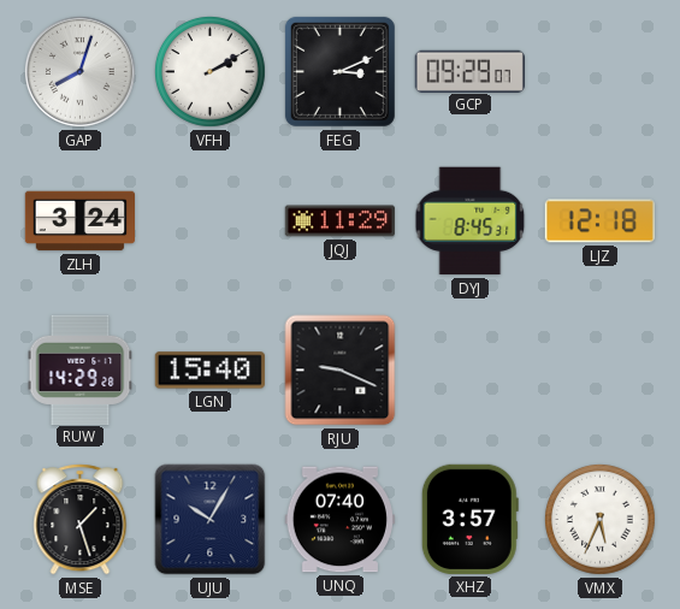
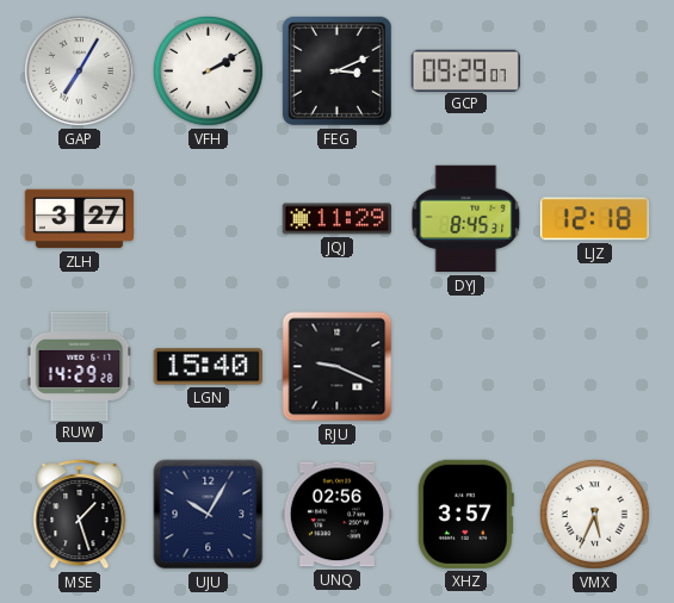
GAP: 8:03 -> 7:05 (79, 70)
ZLH: 3:24 -> 3:27 (79, 219)
UNQ: 07:40 -> 02:56 (336, 515)
